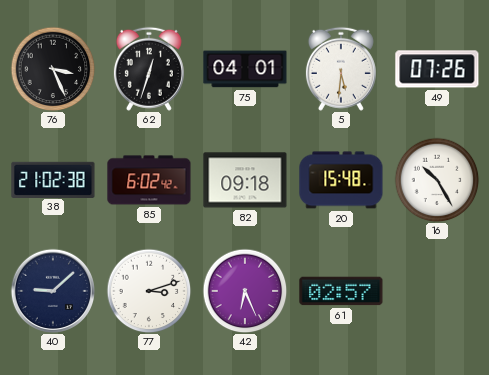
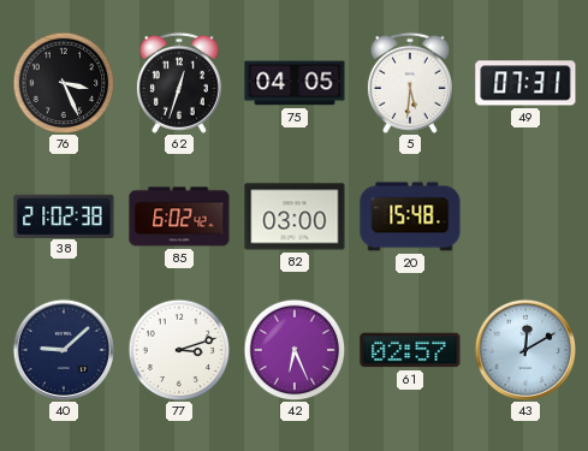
75: 04:01 -> 04:05 (295, 83)
49: 07:26 -> 07:31 (525, 83)
82: 09:18 -> 03:00 (295, 216)
16: 10:25 -> none (437, 180)
43: none -> 12:10 (524, 349)
